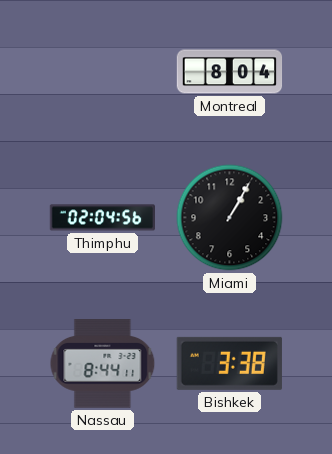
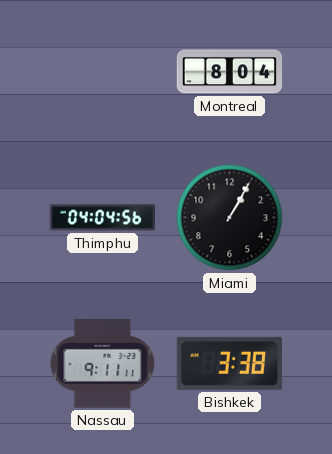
Thimphu: 02:04 -> 04:04 (103, 218)
Nassau: 8:44 -> 9:11 (103, 364)
